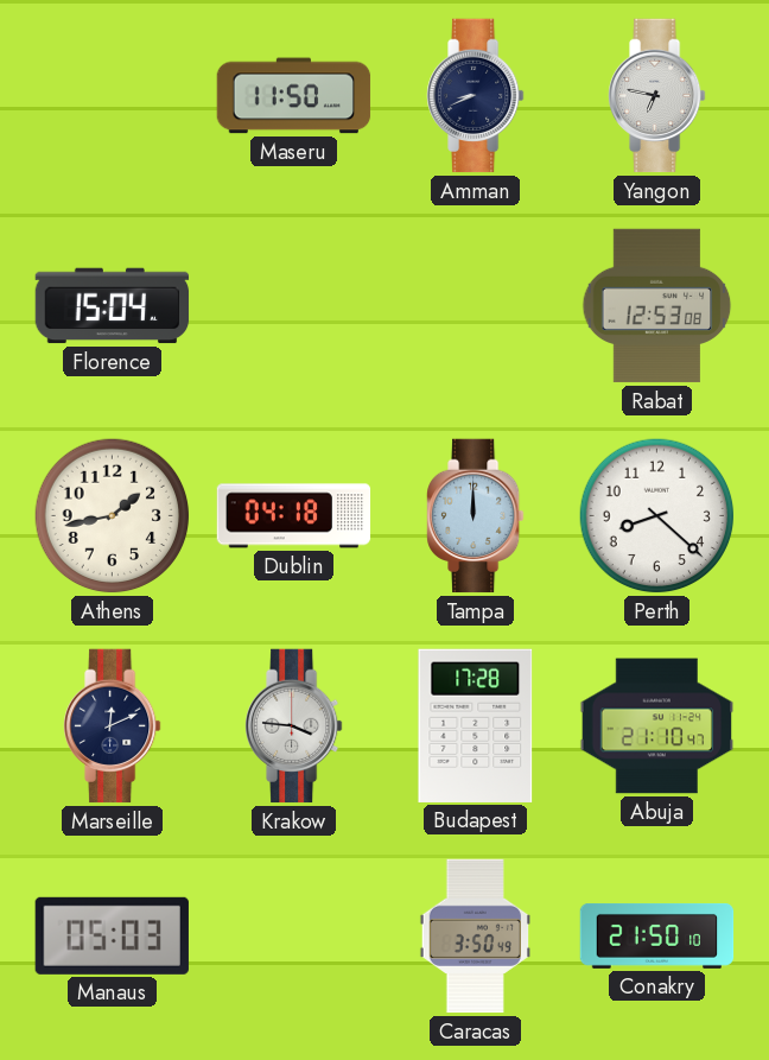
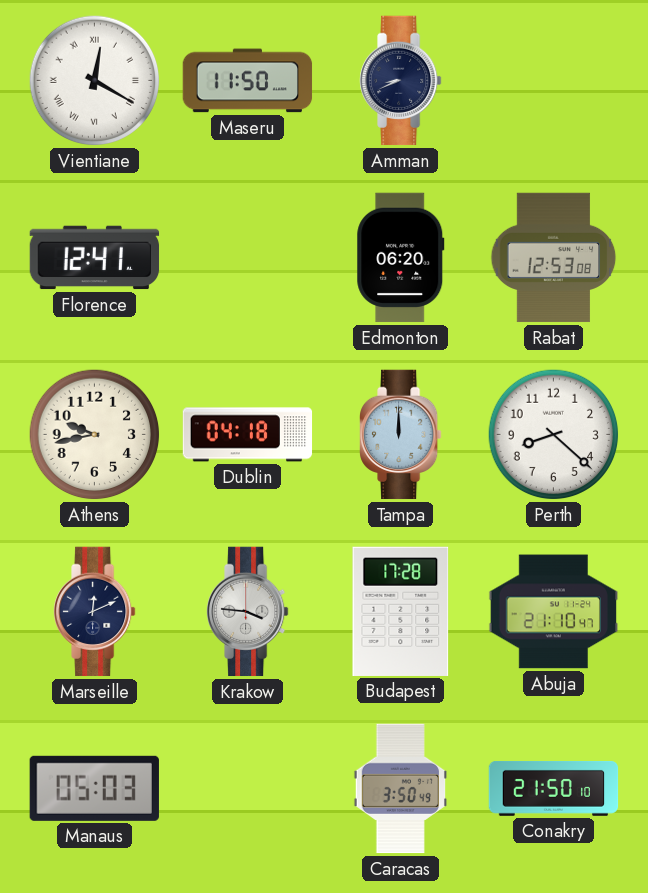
Vientiane: none -> 12:20 (95, 81)
Yangon: 6:47 -> none (657, 96)
Florence: 15:04 -> 12:41 (95, 258)
Edmonton: none -> 06:20 (401, 258)
Athens: 1:43 -> 9:43 (95, 435)
